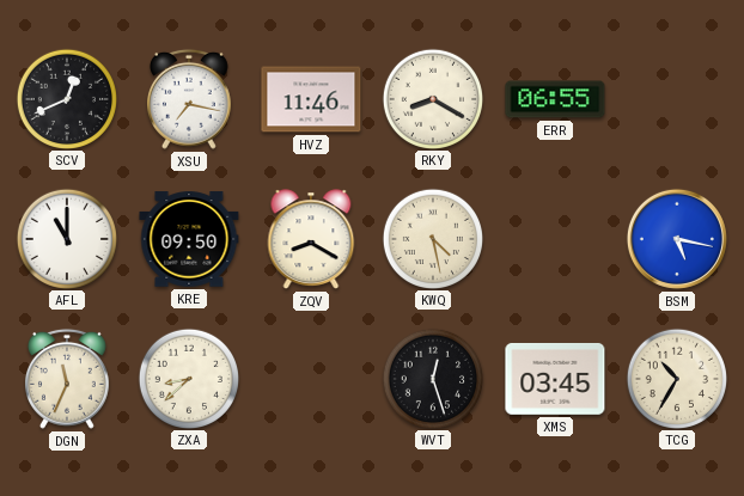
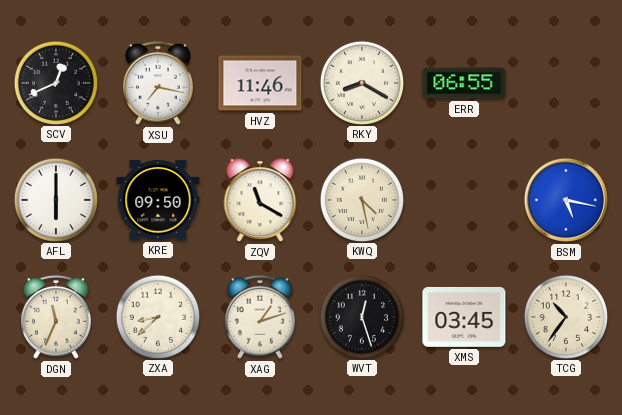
AFL: 11:00 -> 6:00 (55, 199)
ZQV: 8:20 -> 11:20 (260, 200)
XAG: none -> 1:12 (261, 317)
TCG: 10:35 -> 10:36 (565, 316)
